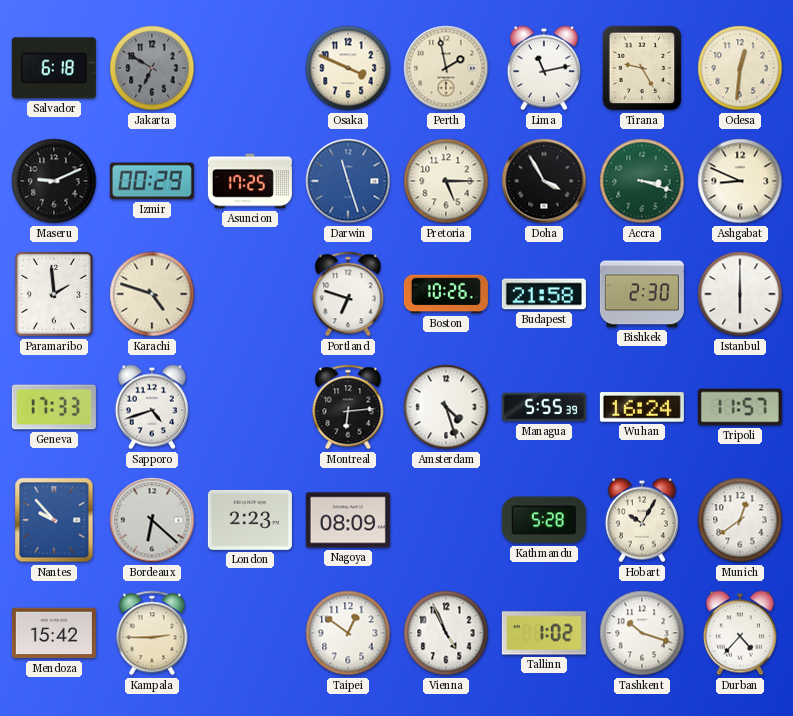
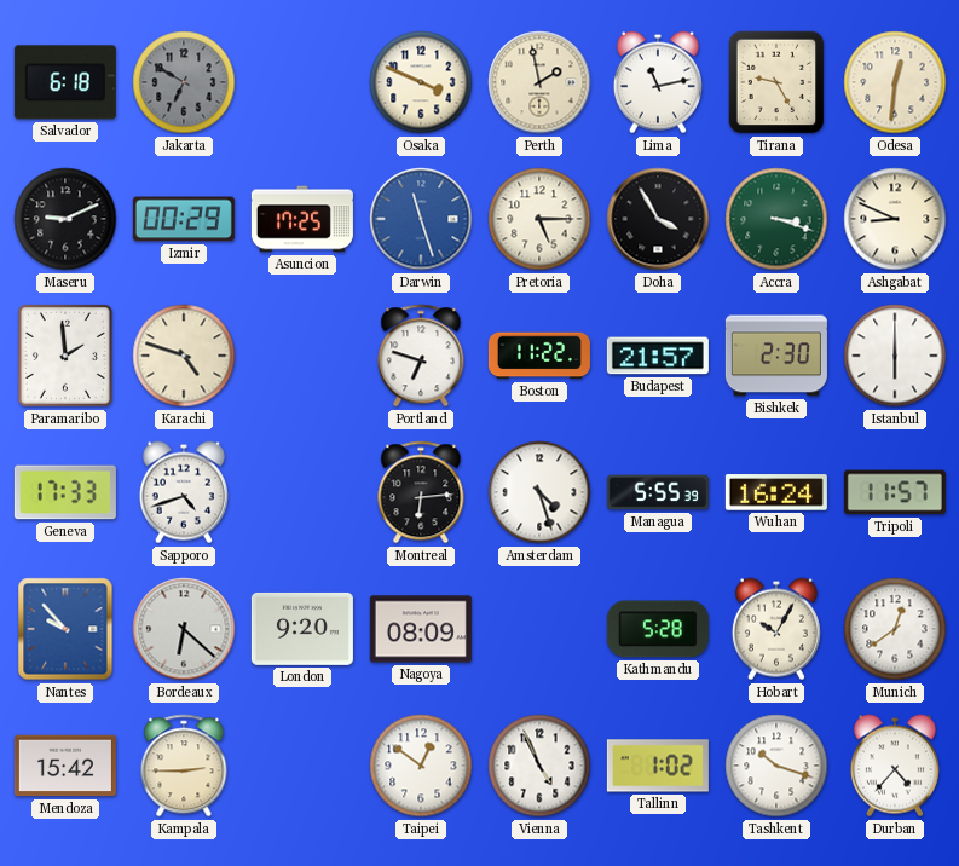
Boston: 10:26 -> 11:22 (539, 356)
Budapest: 21:58 -> 21:57 (658, 356)
London: 2:23 -> 9:20 (302, 629)
